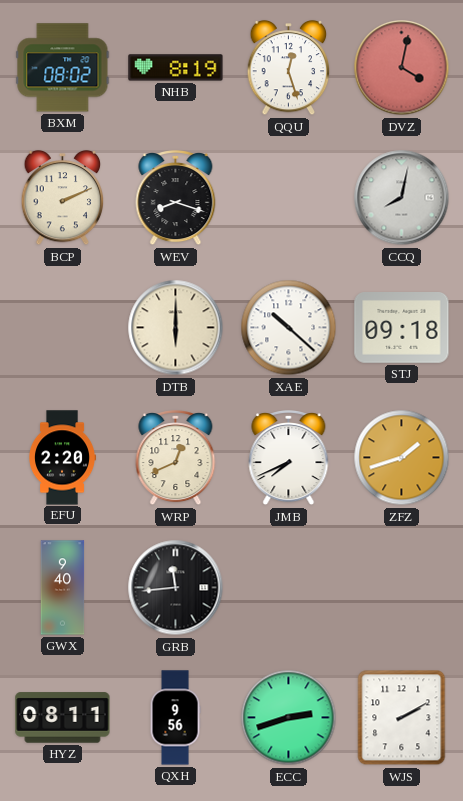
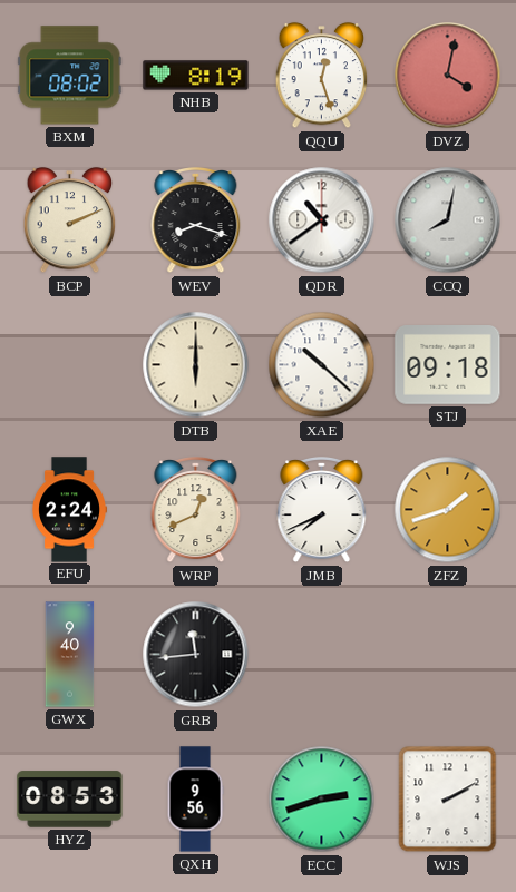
QDR: none -> 10:39 (322, 220)
EFU: 2:20 -> 2:24 (69, 510)
HYZ: 08:11 -> 08:53 (70, 800)
